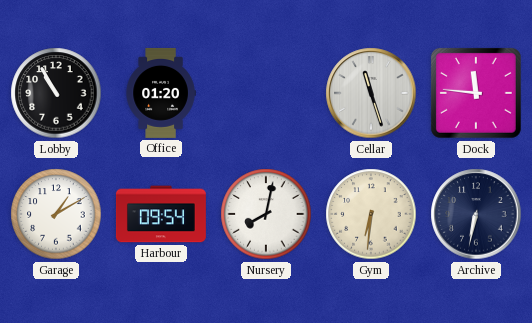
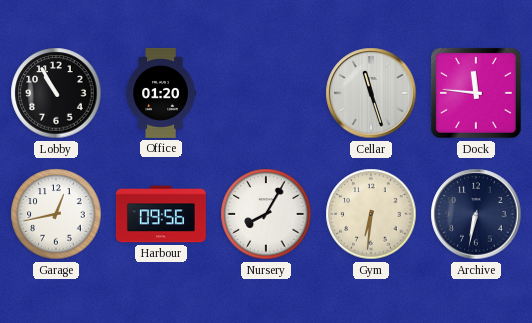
Garage: 1:10 -> 12:43 (56, 214)
Harbour: 09:54 -> 09:56 (161, 214)
Nursery: 8:02 -> 8:05 (266, 214)
